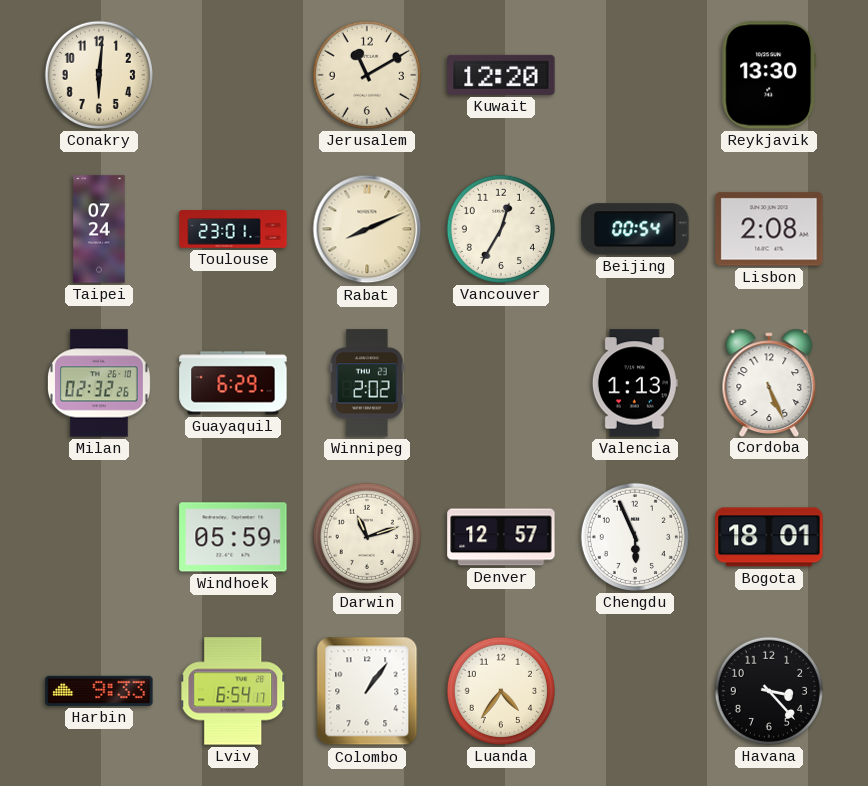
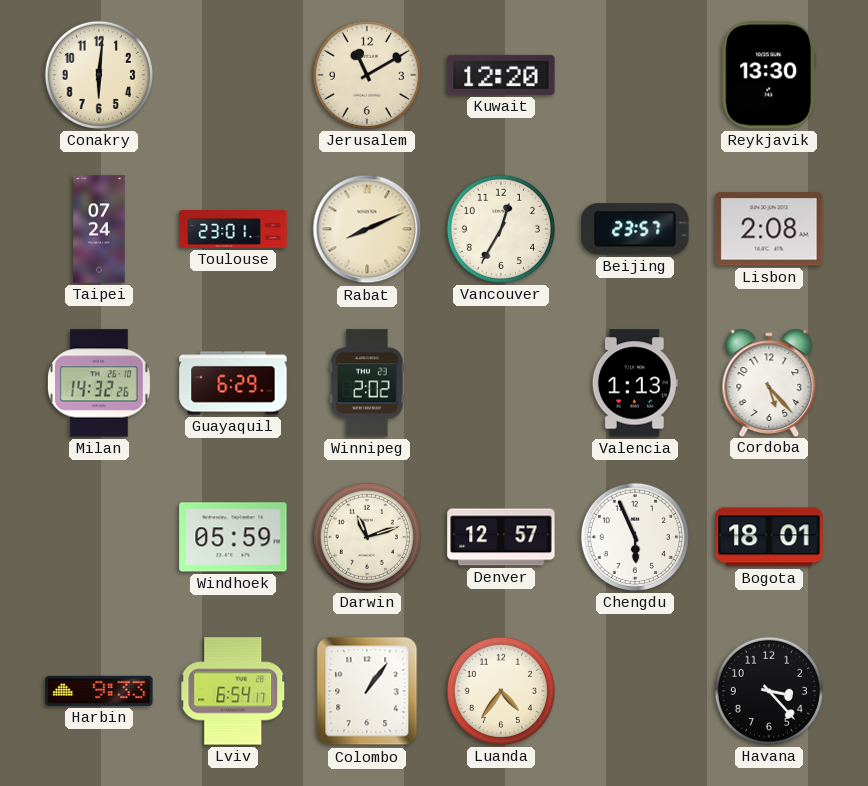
Beijing: 00:54 -> 23:57 (635, 229)
Milan: 02:32 -> 14:32 (99, 383)
Cordoba: 5:26 -> 5:23 (769, 382)
